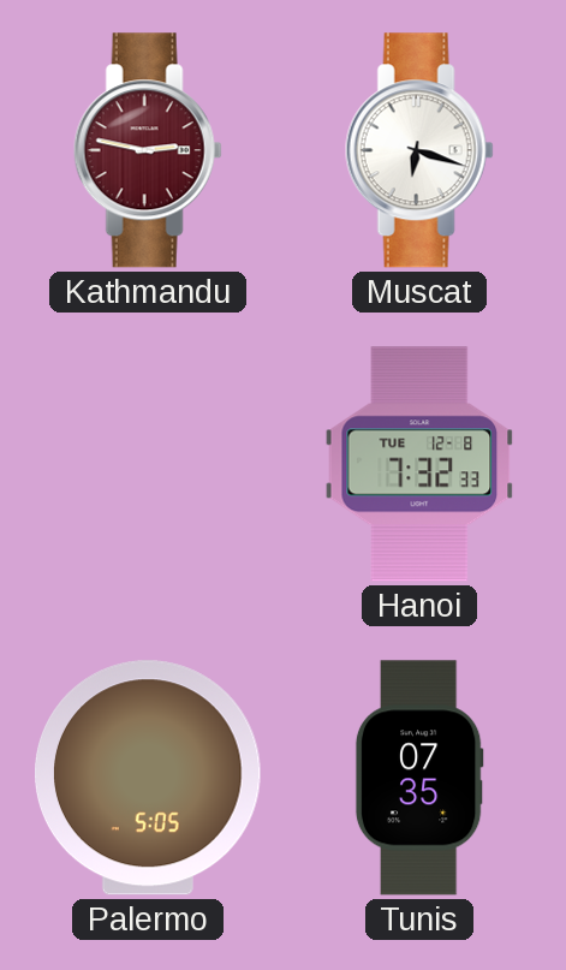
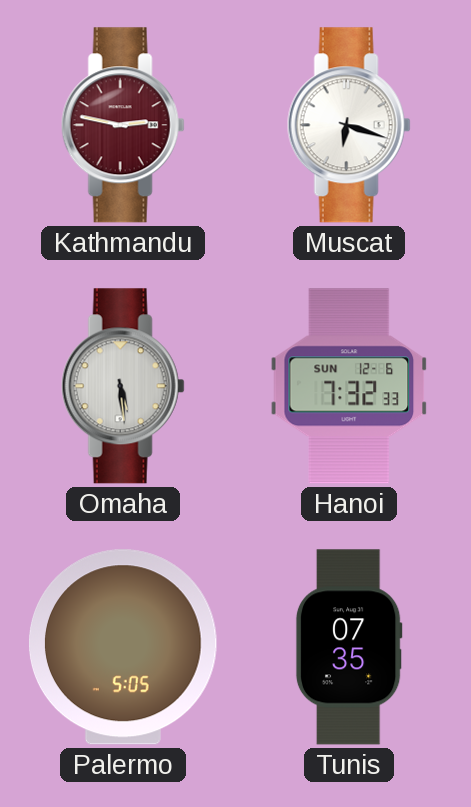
Omaha: none -> 5:29 (123, 386)
Hanoi date: TUE 12-8 -> SUN 12-6 (349, 386)
